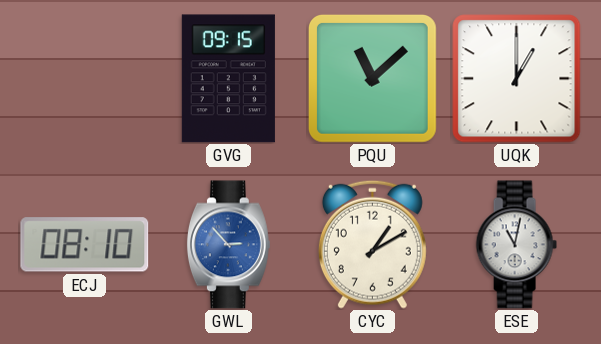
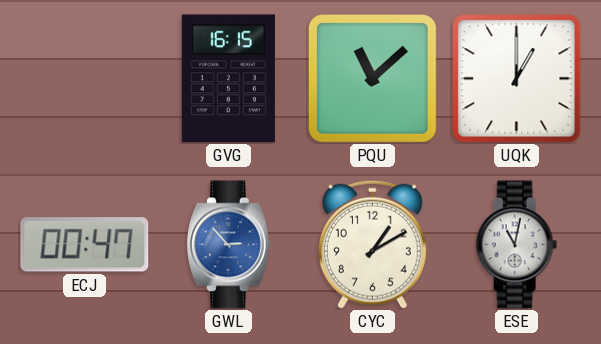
GVG: 09:15 -> 16:15 (228, 79)
ECJ: 08:10 -> 00:47 (85, 245)
